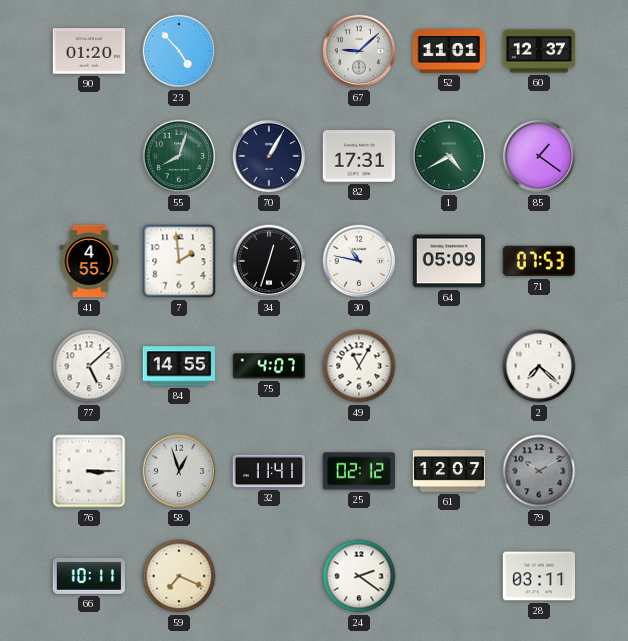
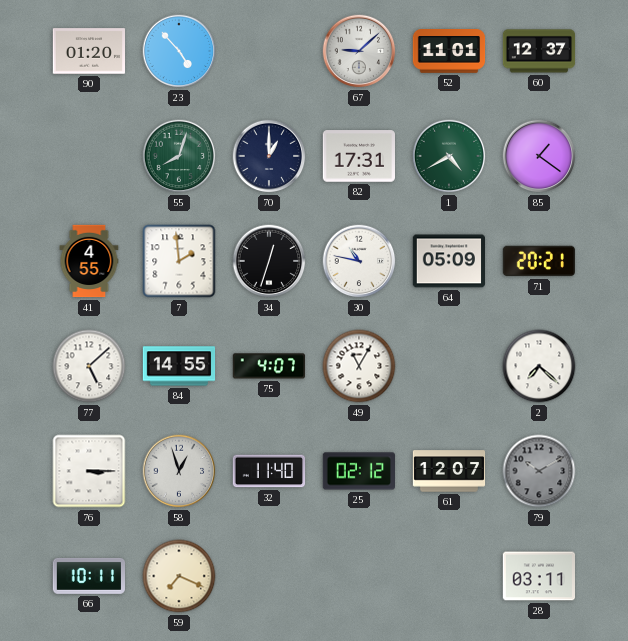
70: 1:05 -> 1:00 (269, 156)
71: 07:53 -> 20:21 (538, 261)
32: 11:41 -> 11:40 (269, 471)
24: 2:21 -> none (359, 576)
